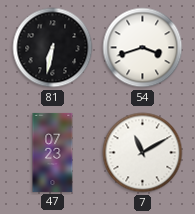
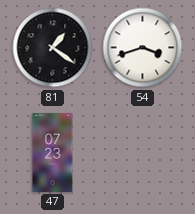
81: 6:32 -> 1:21 (53, 48)
7: 11:10 -> none (143, 153)
